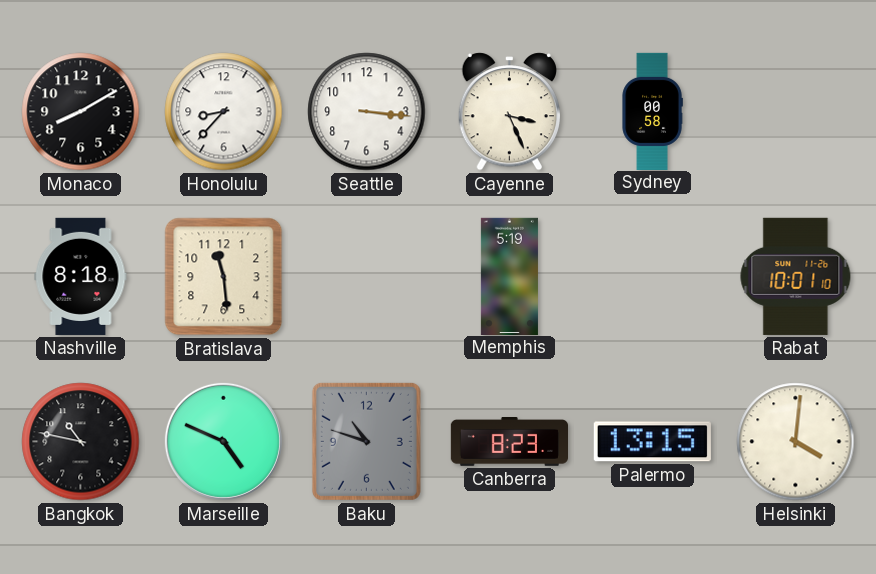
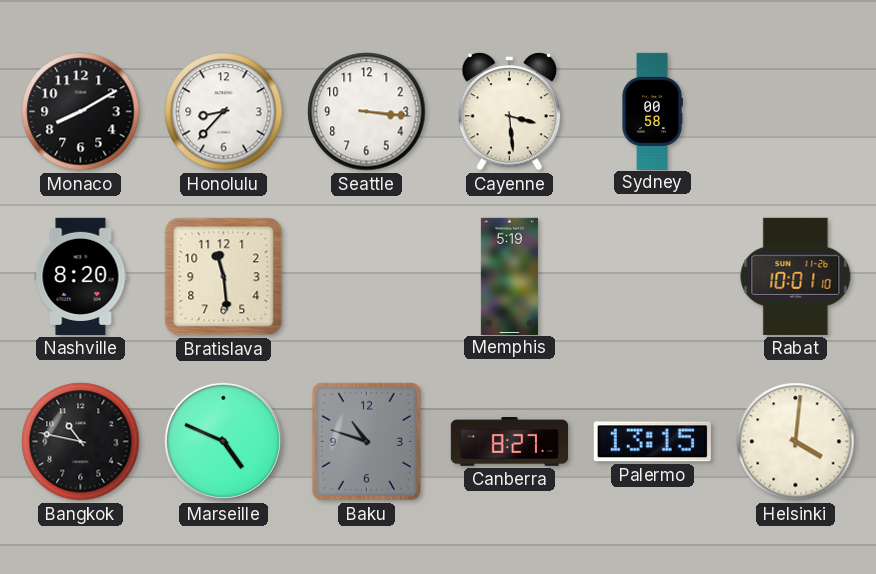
Cayenne: 3:26 -> 3:29 (509, 112)
Nashville: 8:18 -> 8:20 (81, 276)
Canberra: 8:23 -> 8:27 (509, 442)
